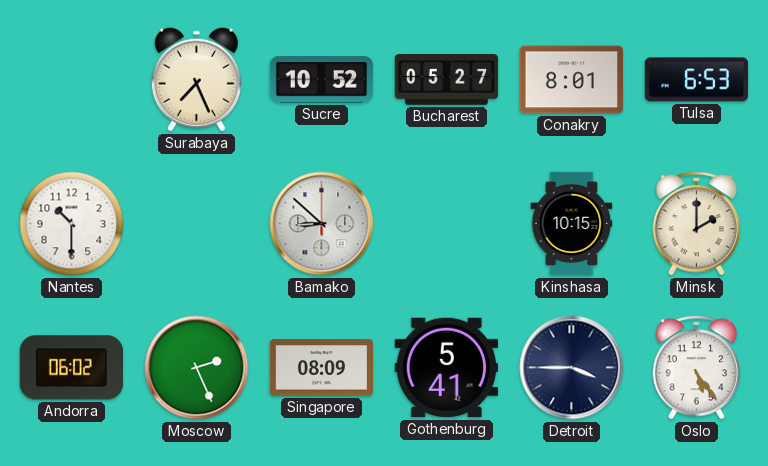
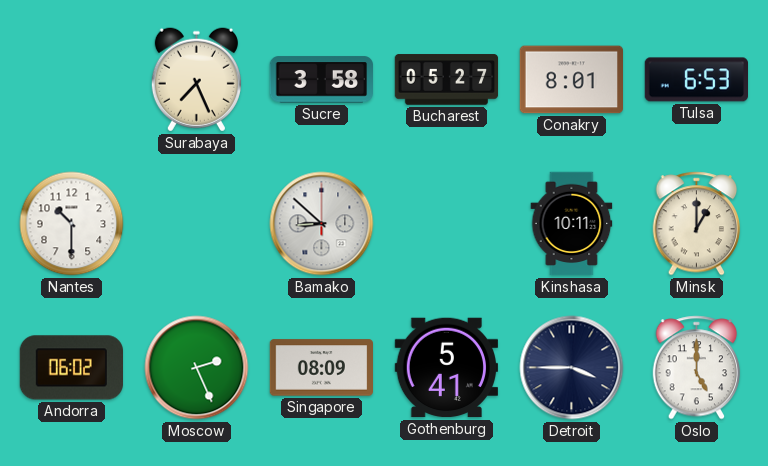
Sucre: 10:52 -> 3:58 (321, 80)
Kinshasa: 10:15 -> 10:11 (572, 224)
Minsk: 2:00 -> 1:00 (697, 224)
Oslo: 5:24 -> 5:00 (697, 368)
